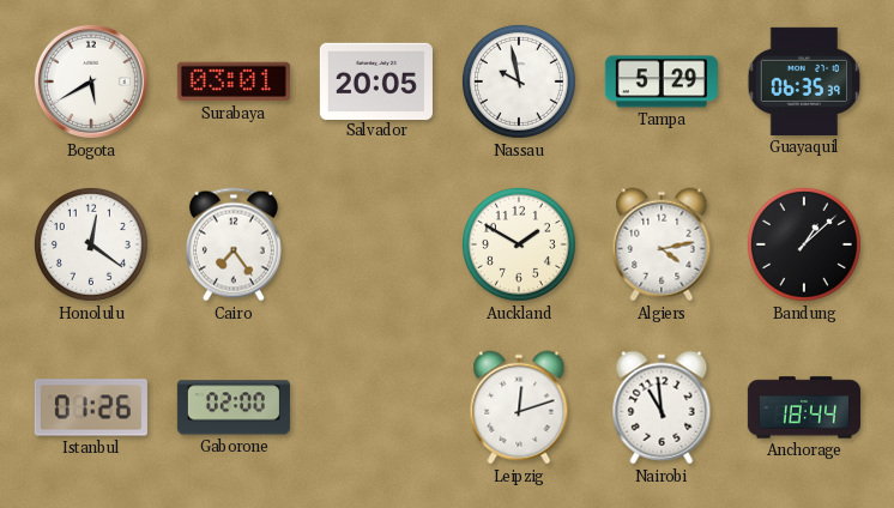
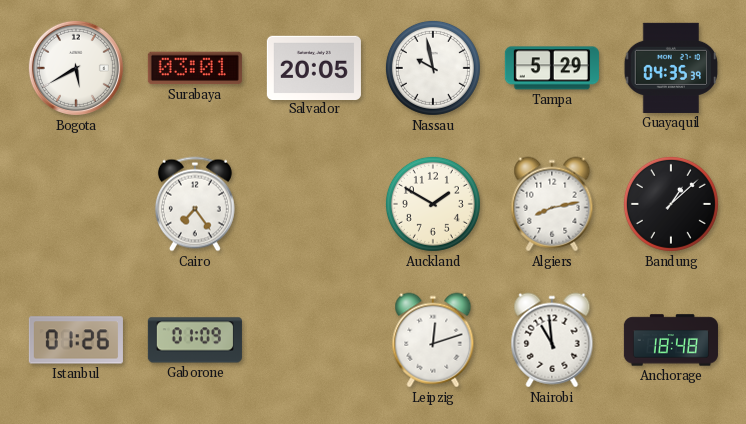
Guayaquil: 06:35 -> 04:35 (671, 68)
Honolulu: 12:21 -> none (91, 244)
Algiers: 4:13 -> 8:13 (552, 204)
Gaborone: 02:00 -> 01:09 (195, 340)
Anchorage: 18:44 -> 18:48 (671, 340)
